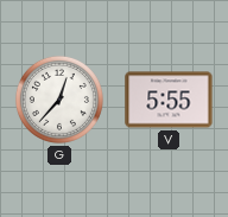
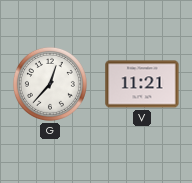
V: 5:55 -> 11:21 (142, 84)
